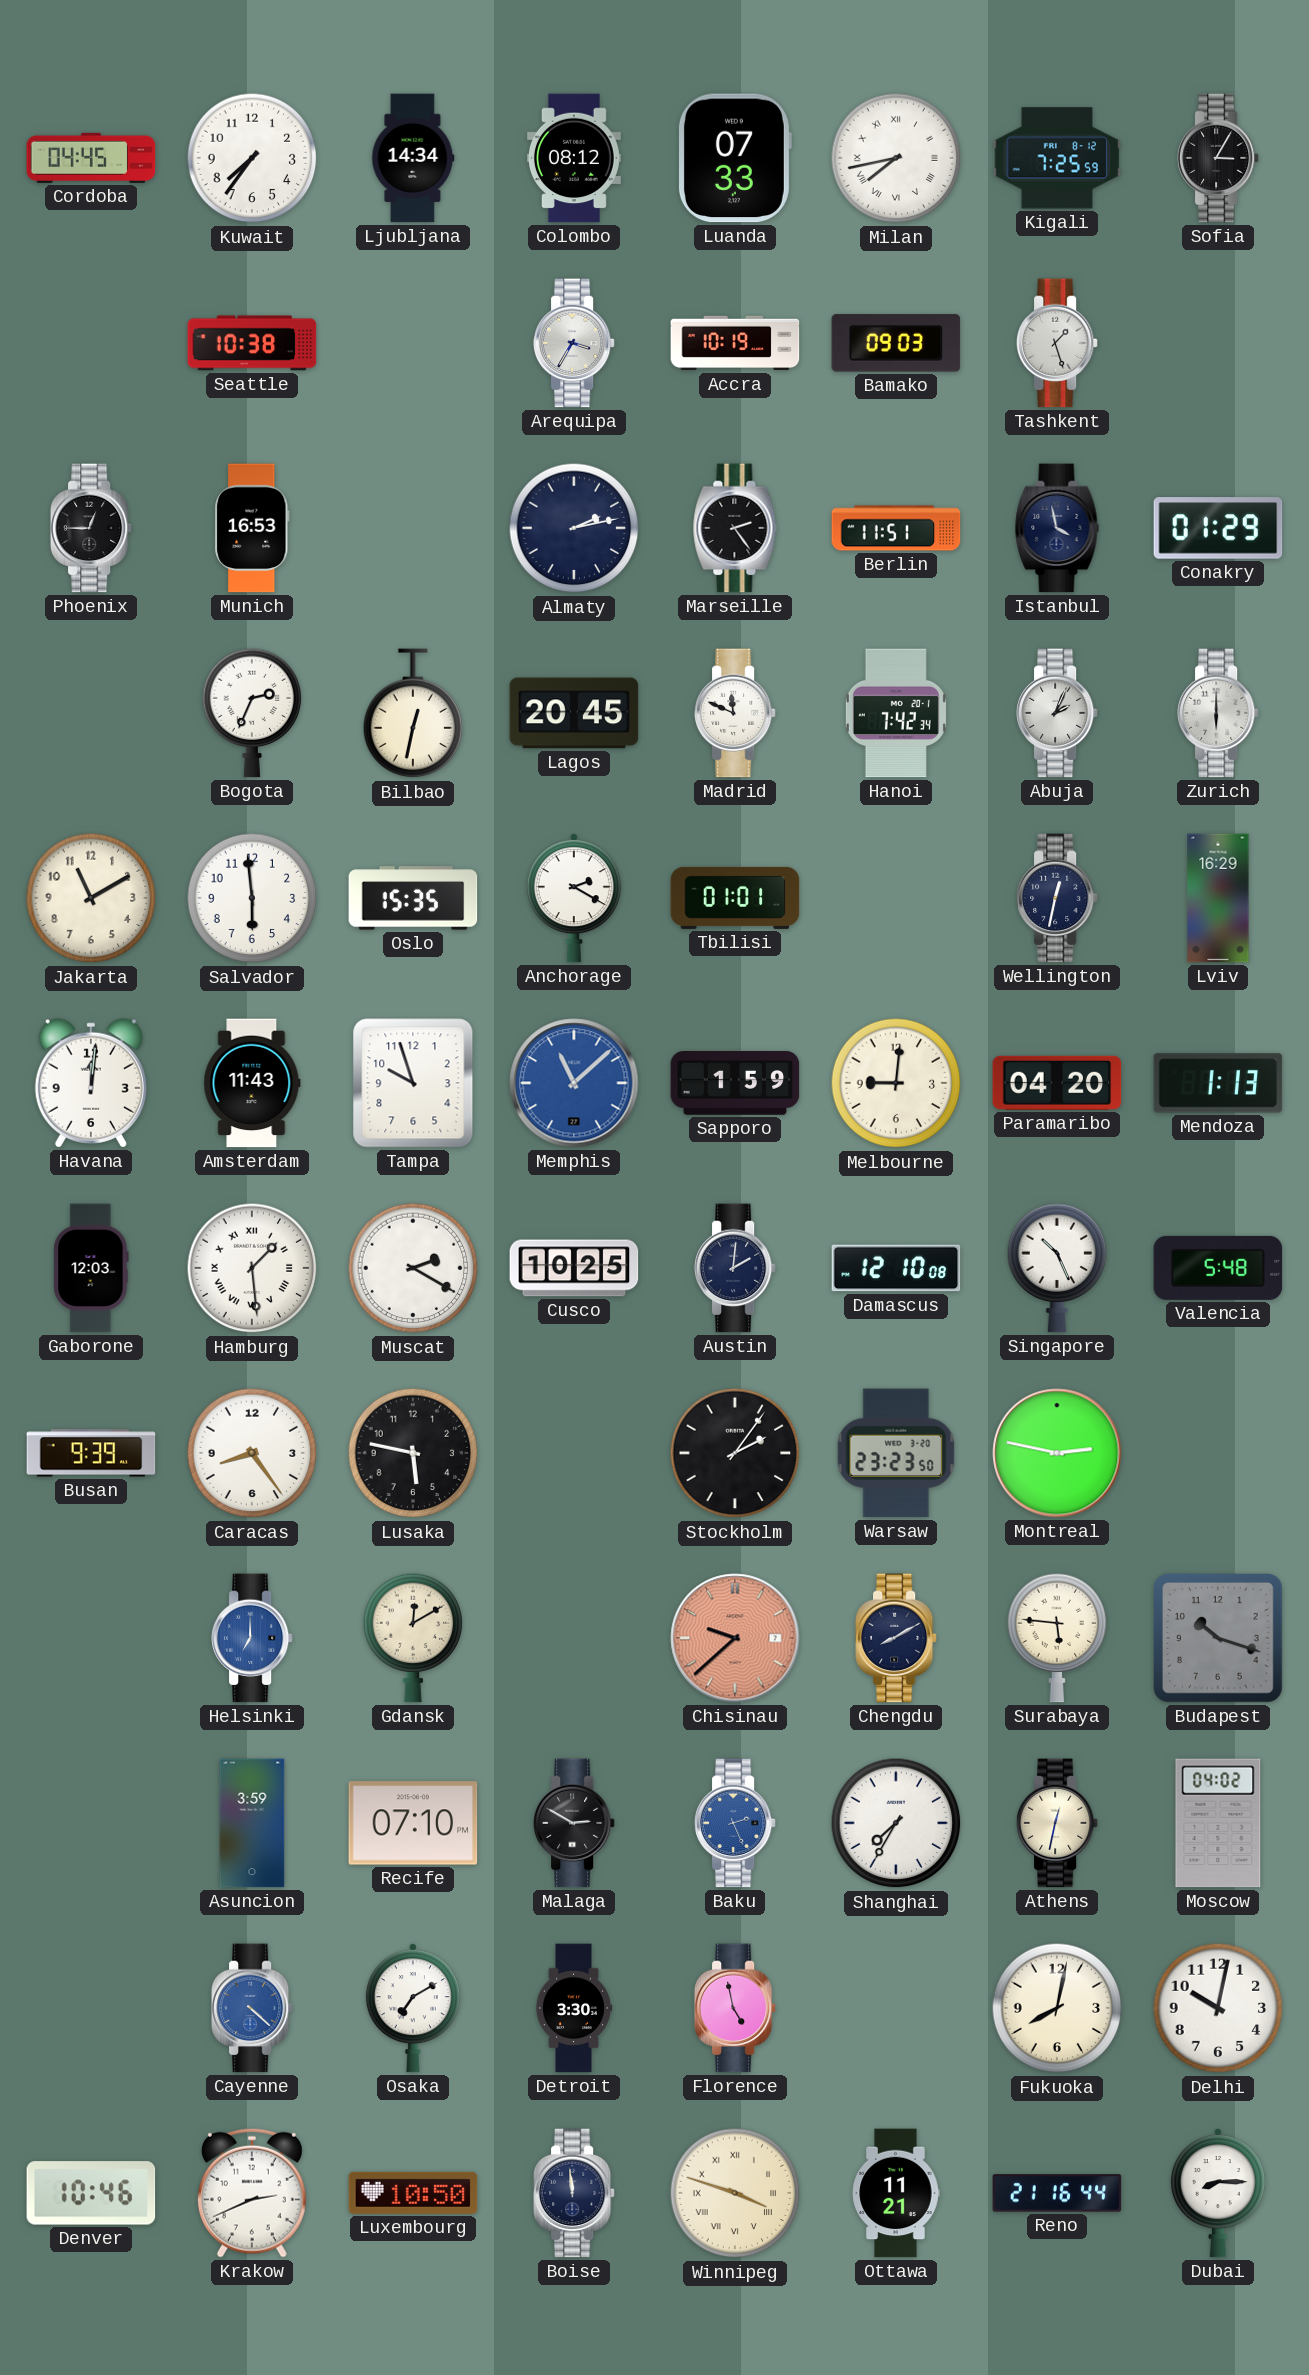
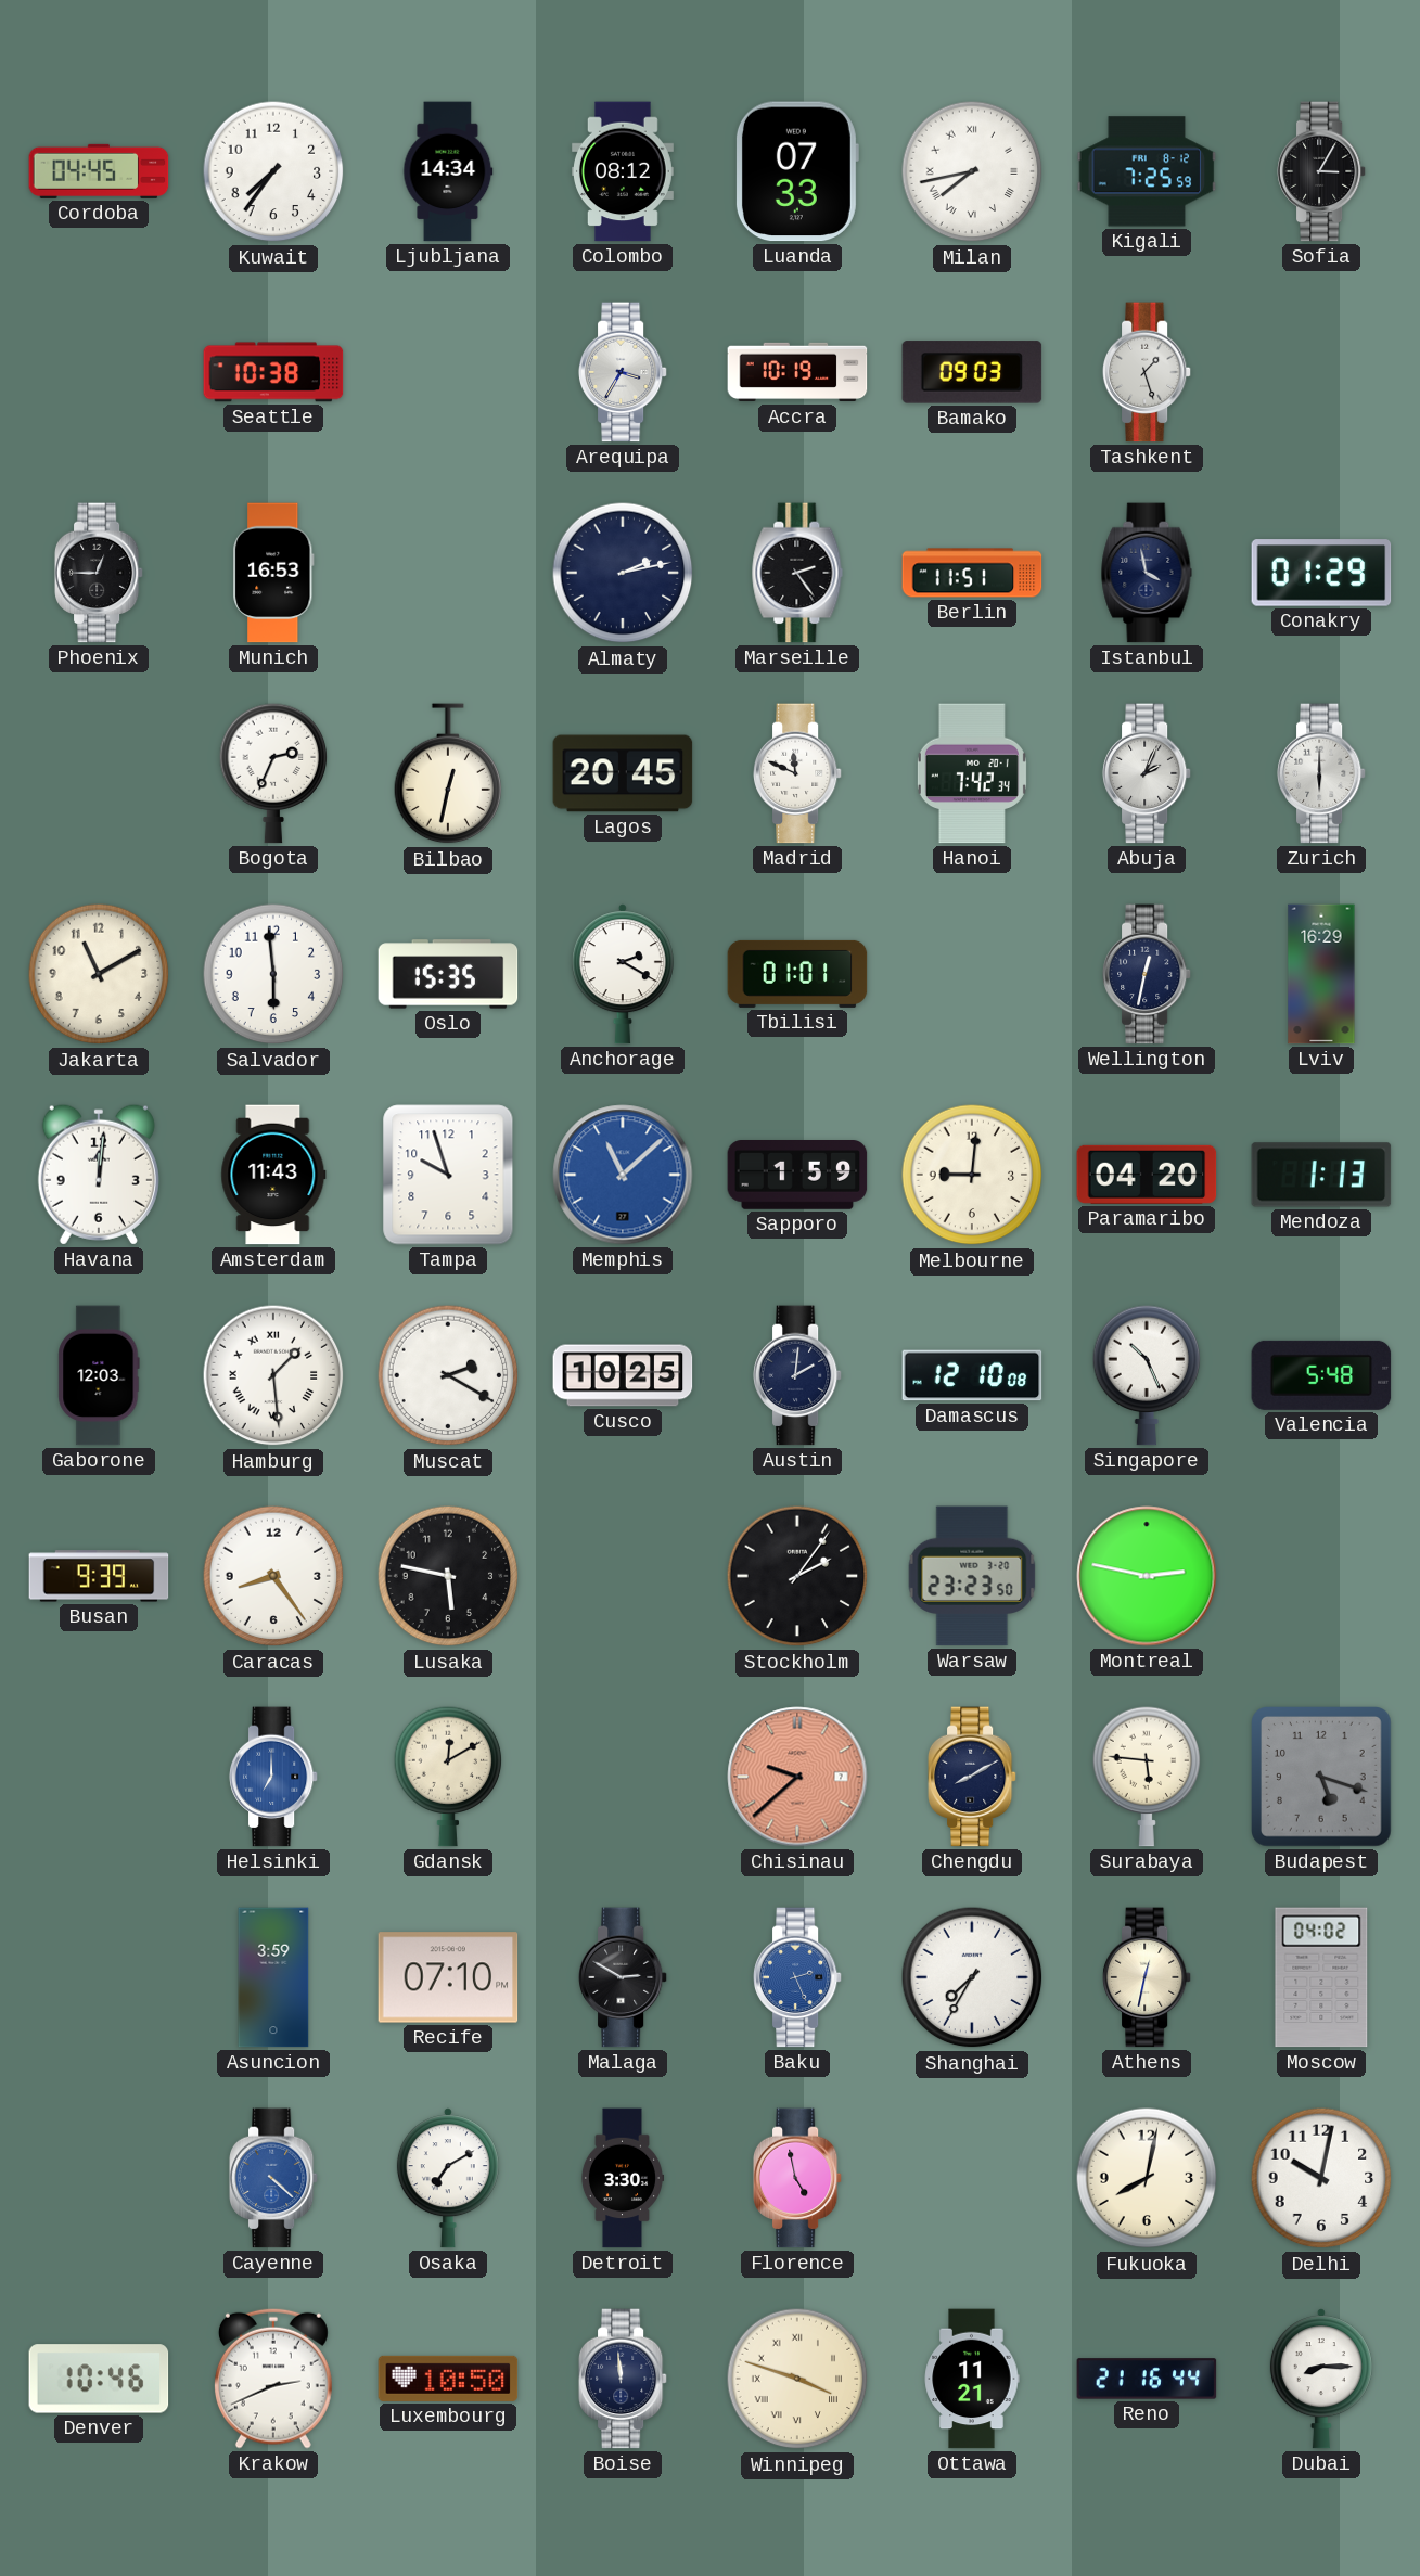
Budapest: 10:18 -> 5:18 (1322, 1778)
